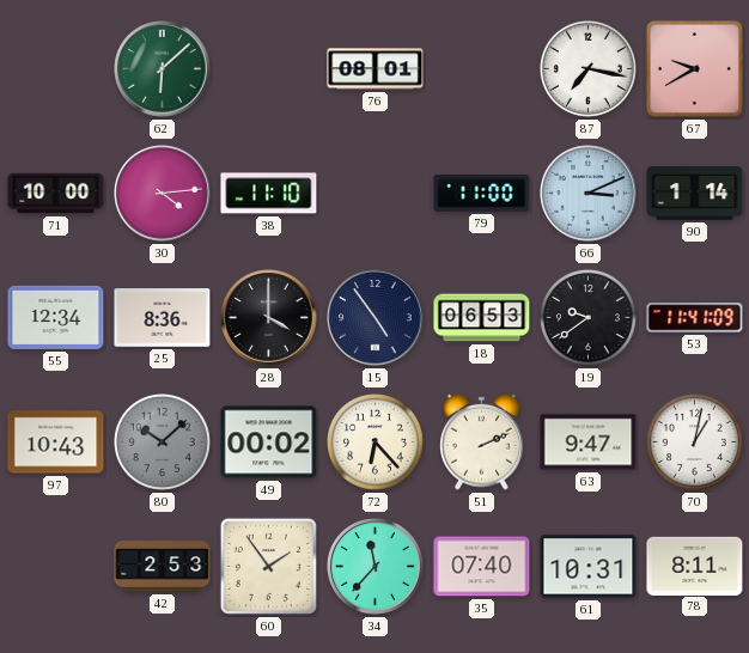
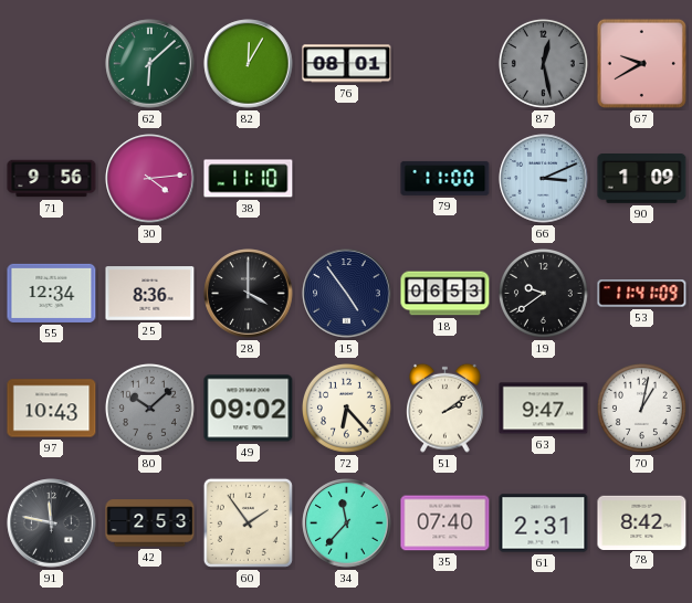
82: none -> 12:05 (249, 64)
87: 7:17 -> 12:28 (543, 63)
87 dial: white -> grey (543, 63)
71: 10:00 -> 9:56 (52, 179)
90: 1:14 -> 1:09 (642, 179)
49: 00:02 -> 09:02 (249, 409)
51: 2:11 -> 2:09 (445, 408)
91: none -> 11:47 (52, 523)
61: 10:31 -> 2:31 (544, 523)
78: 8:11 -> 8:42 (642, 522)
